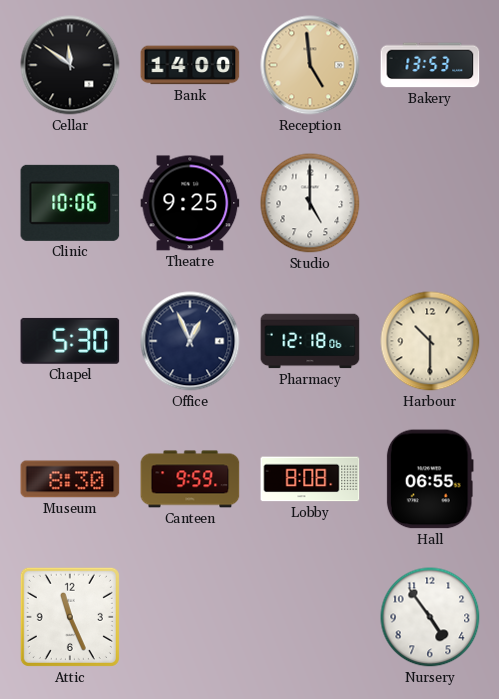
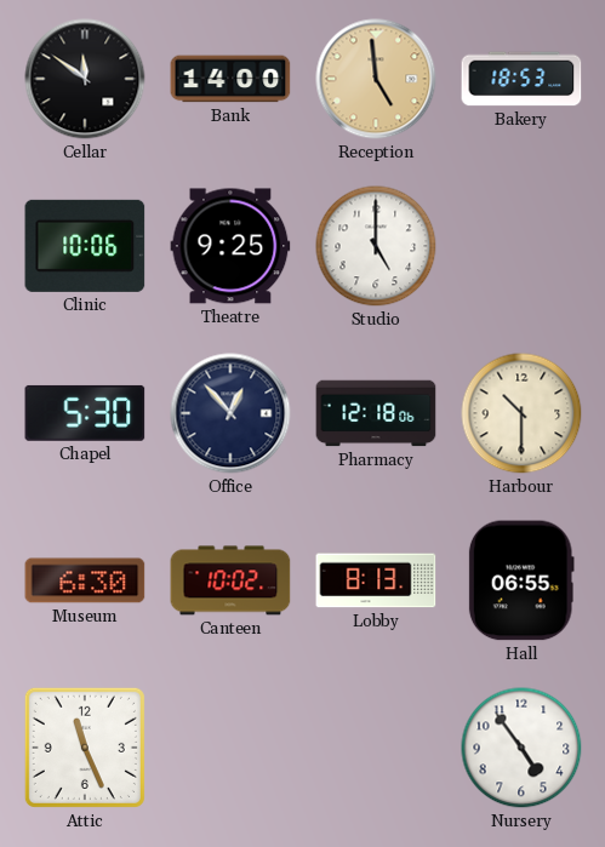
Bakery: 13:53 -> 18:53 (521, 79)
Office: 12:56 -> 12:53 (230, 413)
Museum: 8:30 -> 6:30 (85, 580)
Canteen: 9:59 -> 10:02 (230, 580)
Lobby: 8:08 -> 8:13 (376, 580)
